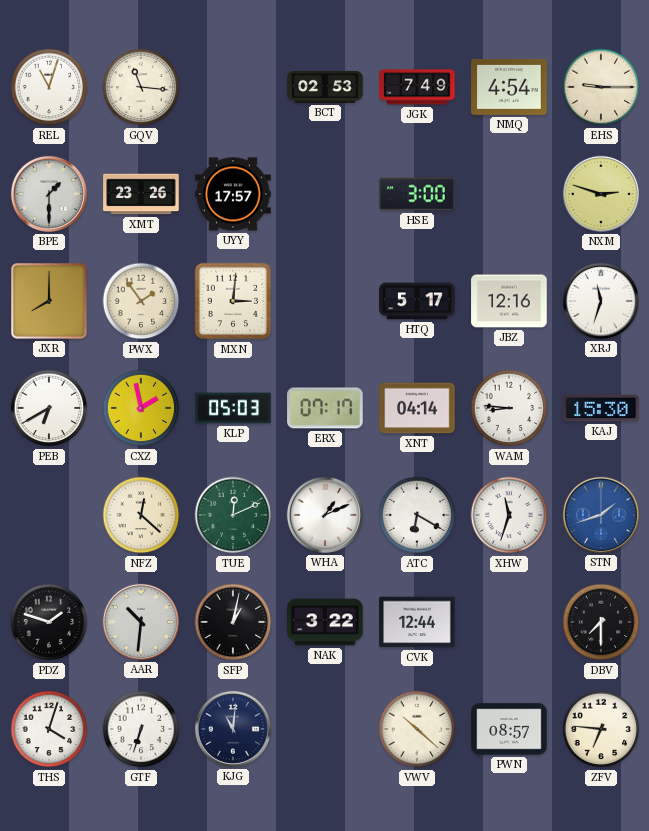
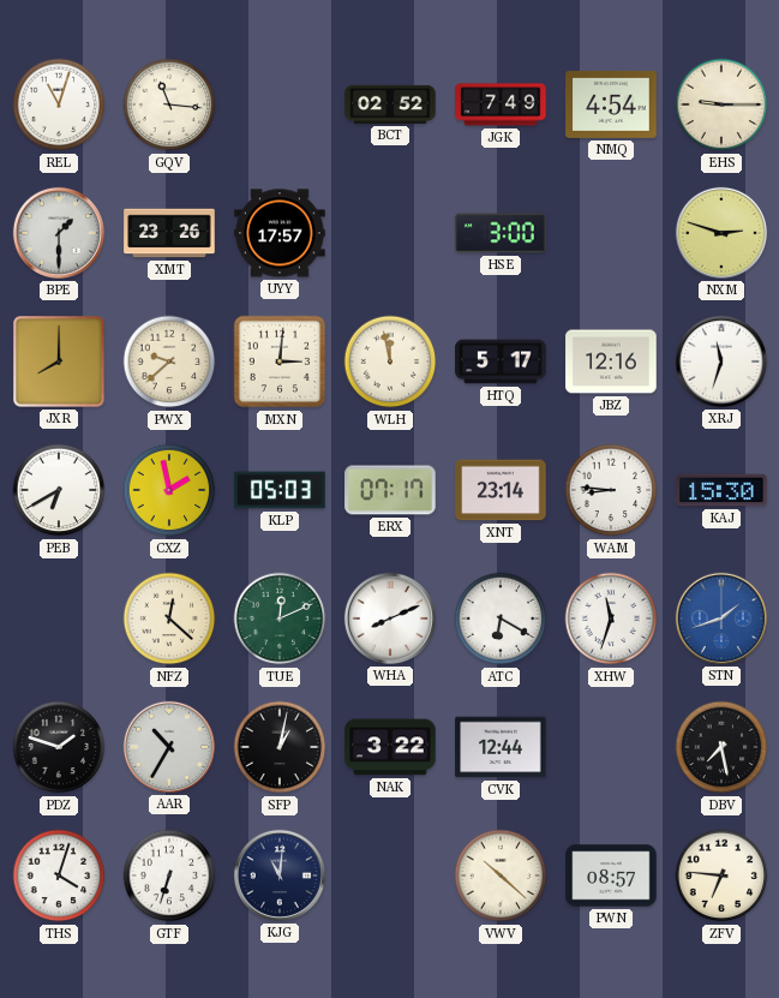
BCT: 02:53 -> 02:52 (390, 104)
PWX: 1:54 -> 9:38 (169, 361)
WLH: none -> 11:58 (390, 361)
XNT: 04:14 -> 23:14 (501, 490)
WHA: 1:11 -> 8:11 (390, 618)
AAR: 10:31 -> 10:35 (169, 747)
DBV: 7:30 -> 7:28 (721, 747)
